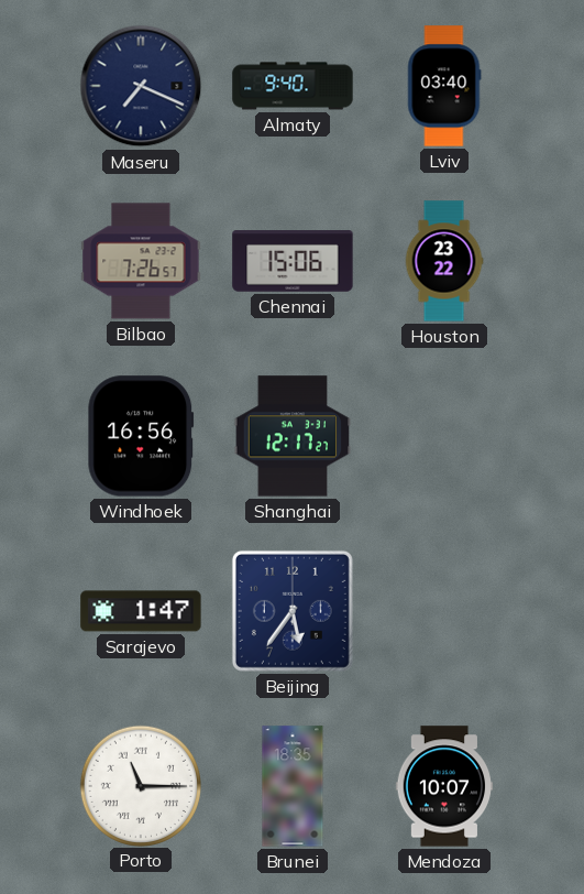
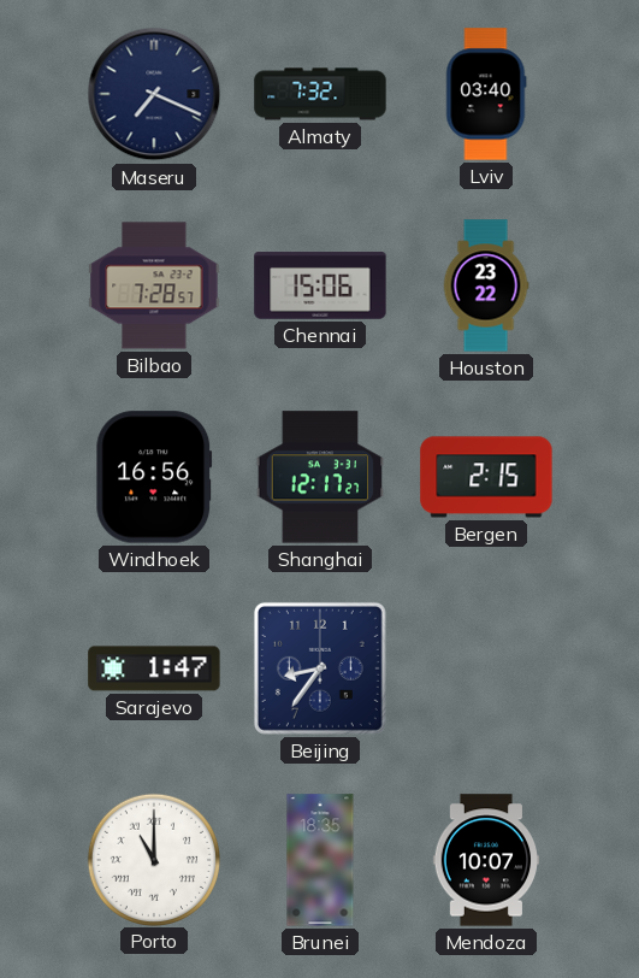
Almaty: 9:40 -> 7:32 (320, 94)
Bilbao: 7:26 -> 7:28 (154, 285)
Bergen: none -> 2:15 (486, 477)
Beijing: 5:36 -> 8:36 (320, 668)
Porto: 11:15 -> 11:00 (153, 859)
